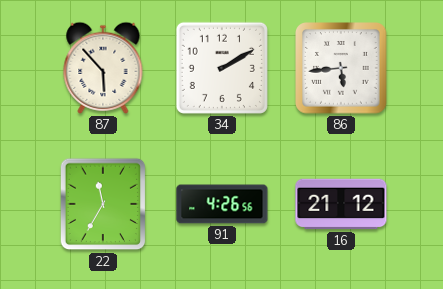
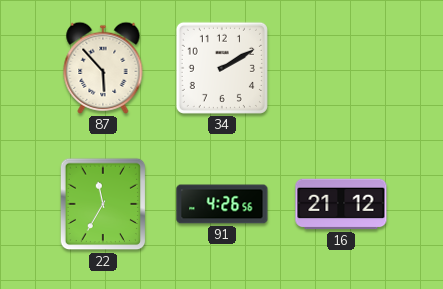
86: 5:44 -> none (342, 69)
